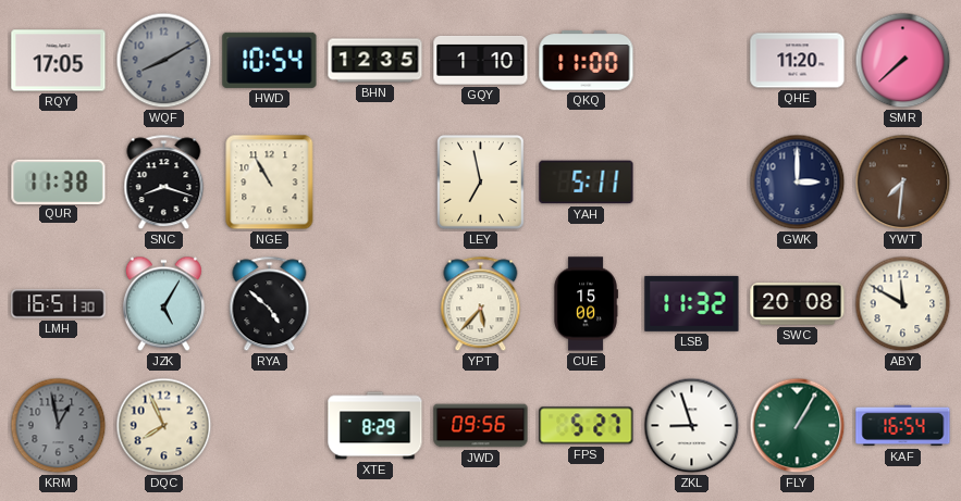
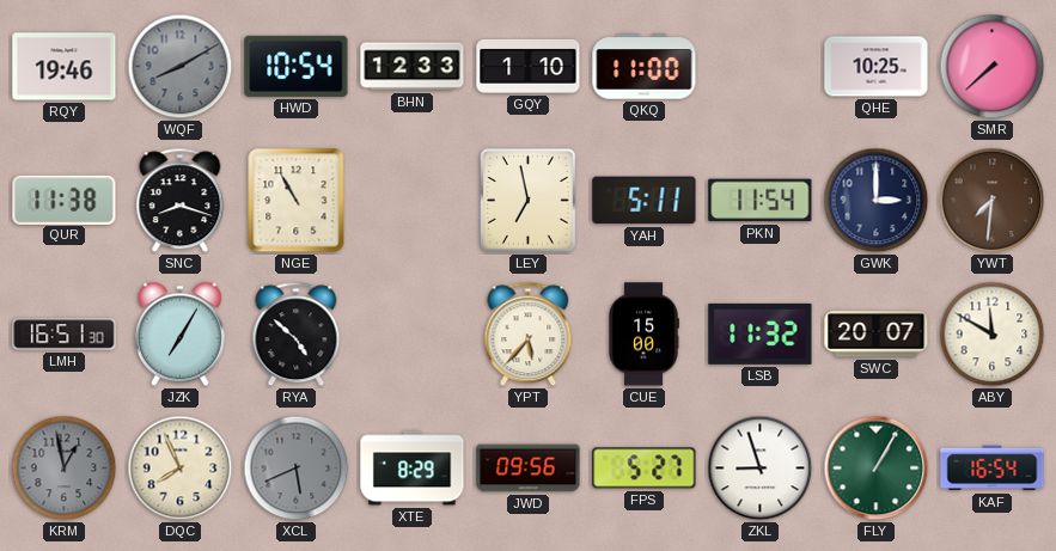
RQY: 17:05 -> 19:46 (65, 67)
BHN: 12:35 -> 12:33 (413, 67)
QHE: 11:20 -> 10:25 (877, 67)
PKN: none -> 11:54 (761, 201)
JZK: 5:05 -> 7:05 (179, 335)
SWC: 20:08 -> 20:07 (877, 335)
XCL: none -> 5:41 (297, 469)
